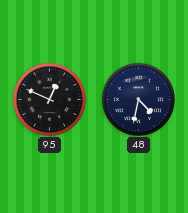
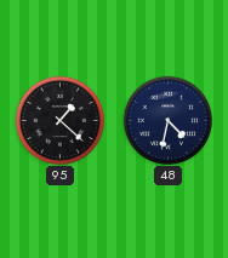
95: 12:49 -> 1:22 (59, 120)
